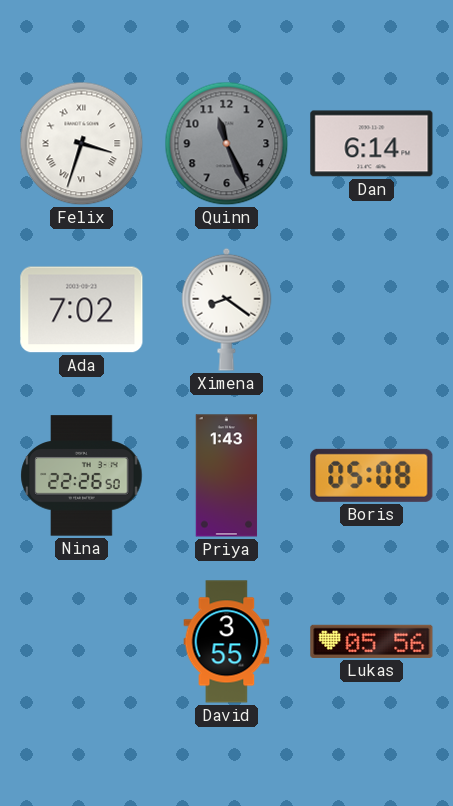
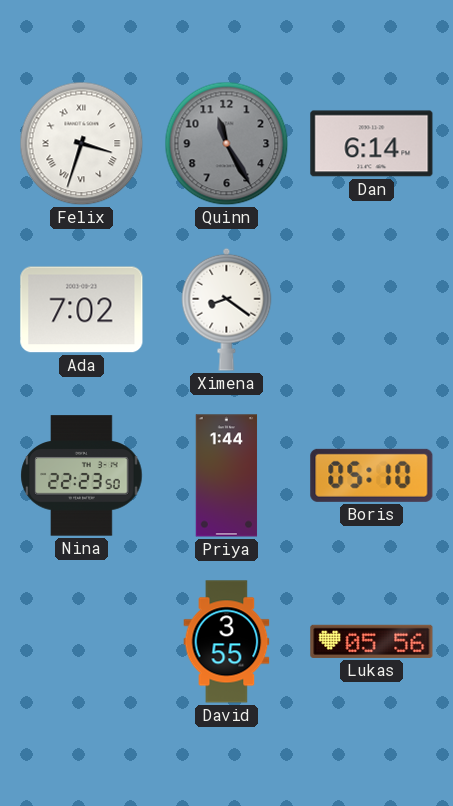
Quinn: 11:26 -> 11:25 (227, 144)
Nina: 22:26 -> 22:23 (82, 476)
Priya: 1:43 -> 1:44 (227, 476)
Boris: 05:08 -> 05:10 (372, 475)
